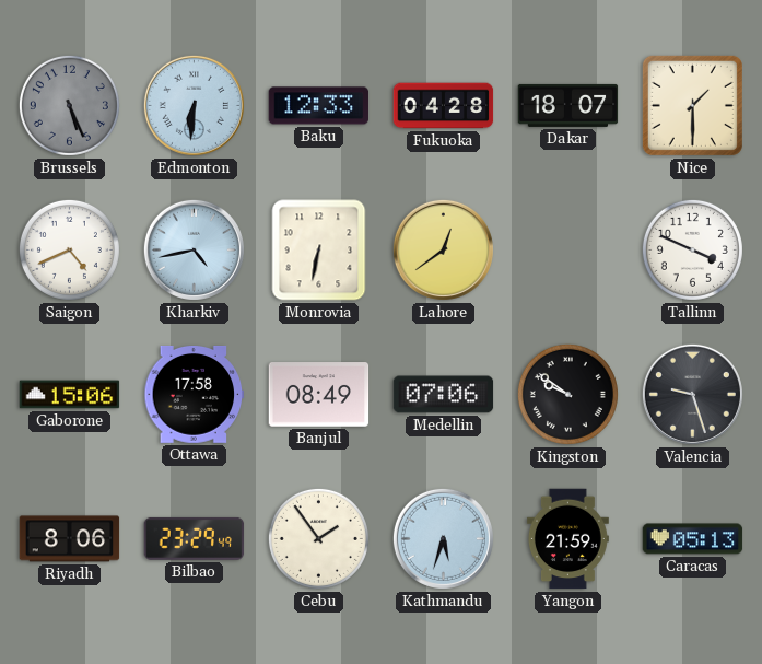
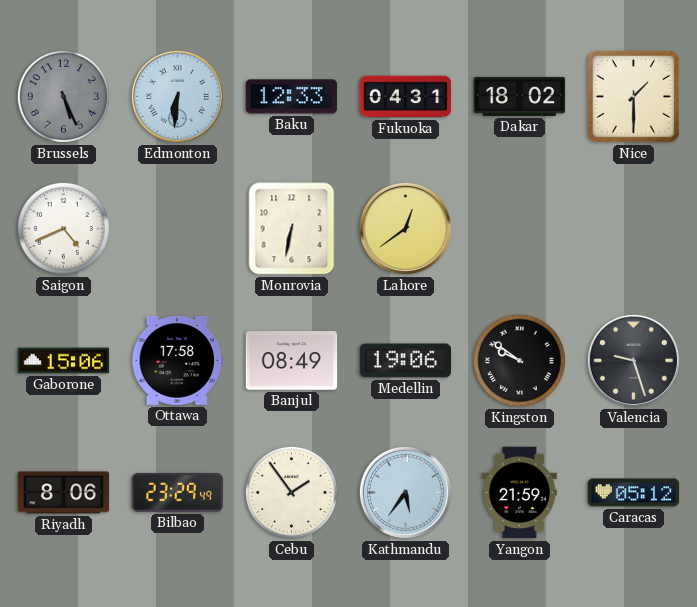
Fukuoka: 04:28 -> 04:31 (406, 97)
Dakar: 18:07 -> 18:02 (520, 96)
Kharkiv: 4:43 -> none (194, 249)
Tallinn: 3:49 -> none (692, 249)
Medellin: 07:06 -> 19:06 (406, 361)
Kathmandu: 5:33 -> 5:36 (405, 492)
Caracas: 05:13 -> 05:12 (634, 493)
